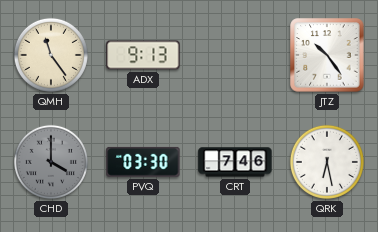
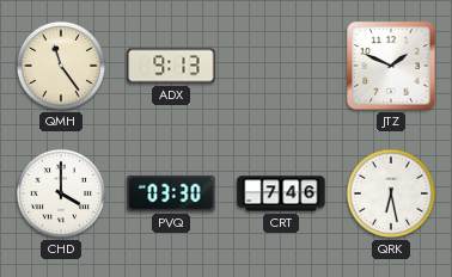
JTZ: 10:24 -> 1:49 (391, 66)
CHD dial: grey -> white (61, 193)
